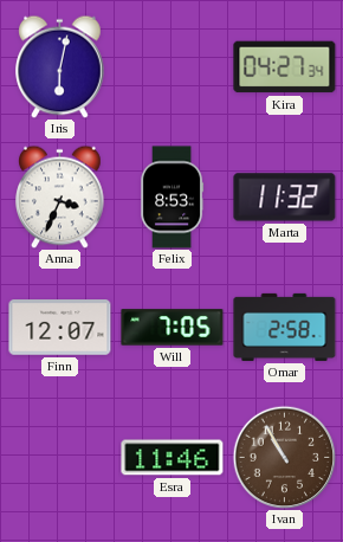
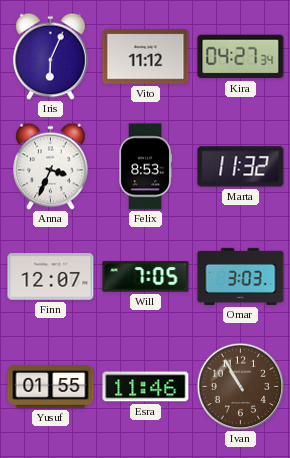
Iris: 6:02 -> 6:04 (51, 56)
Vito: none -> 11:12 (146, 57)
Omar: 2:58 -> 3:03 (241, 276)
Yusuf: none -> 01:55 (51, 387)
